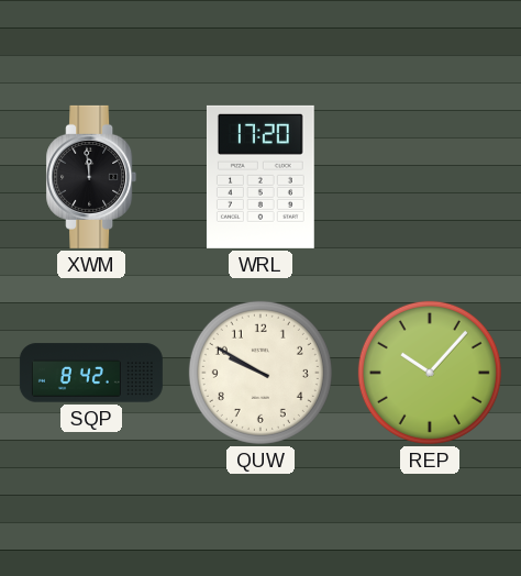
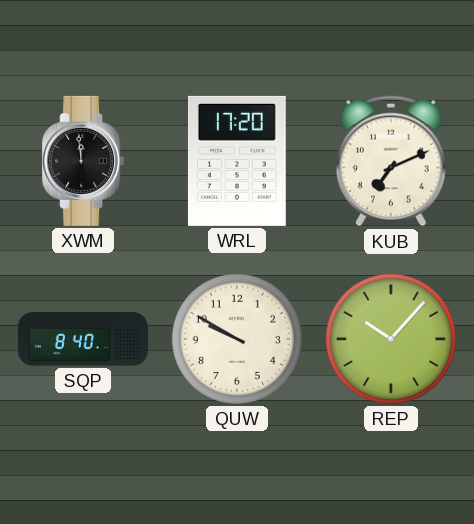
KUB: none -> 7:11 (392, 161)
SQP: 8:42 -> 8:40 (83, 339)
